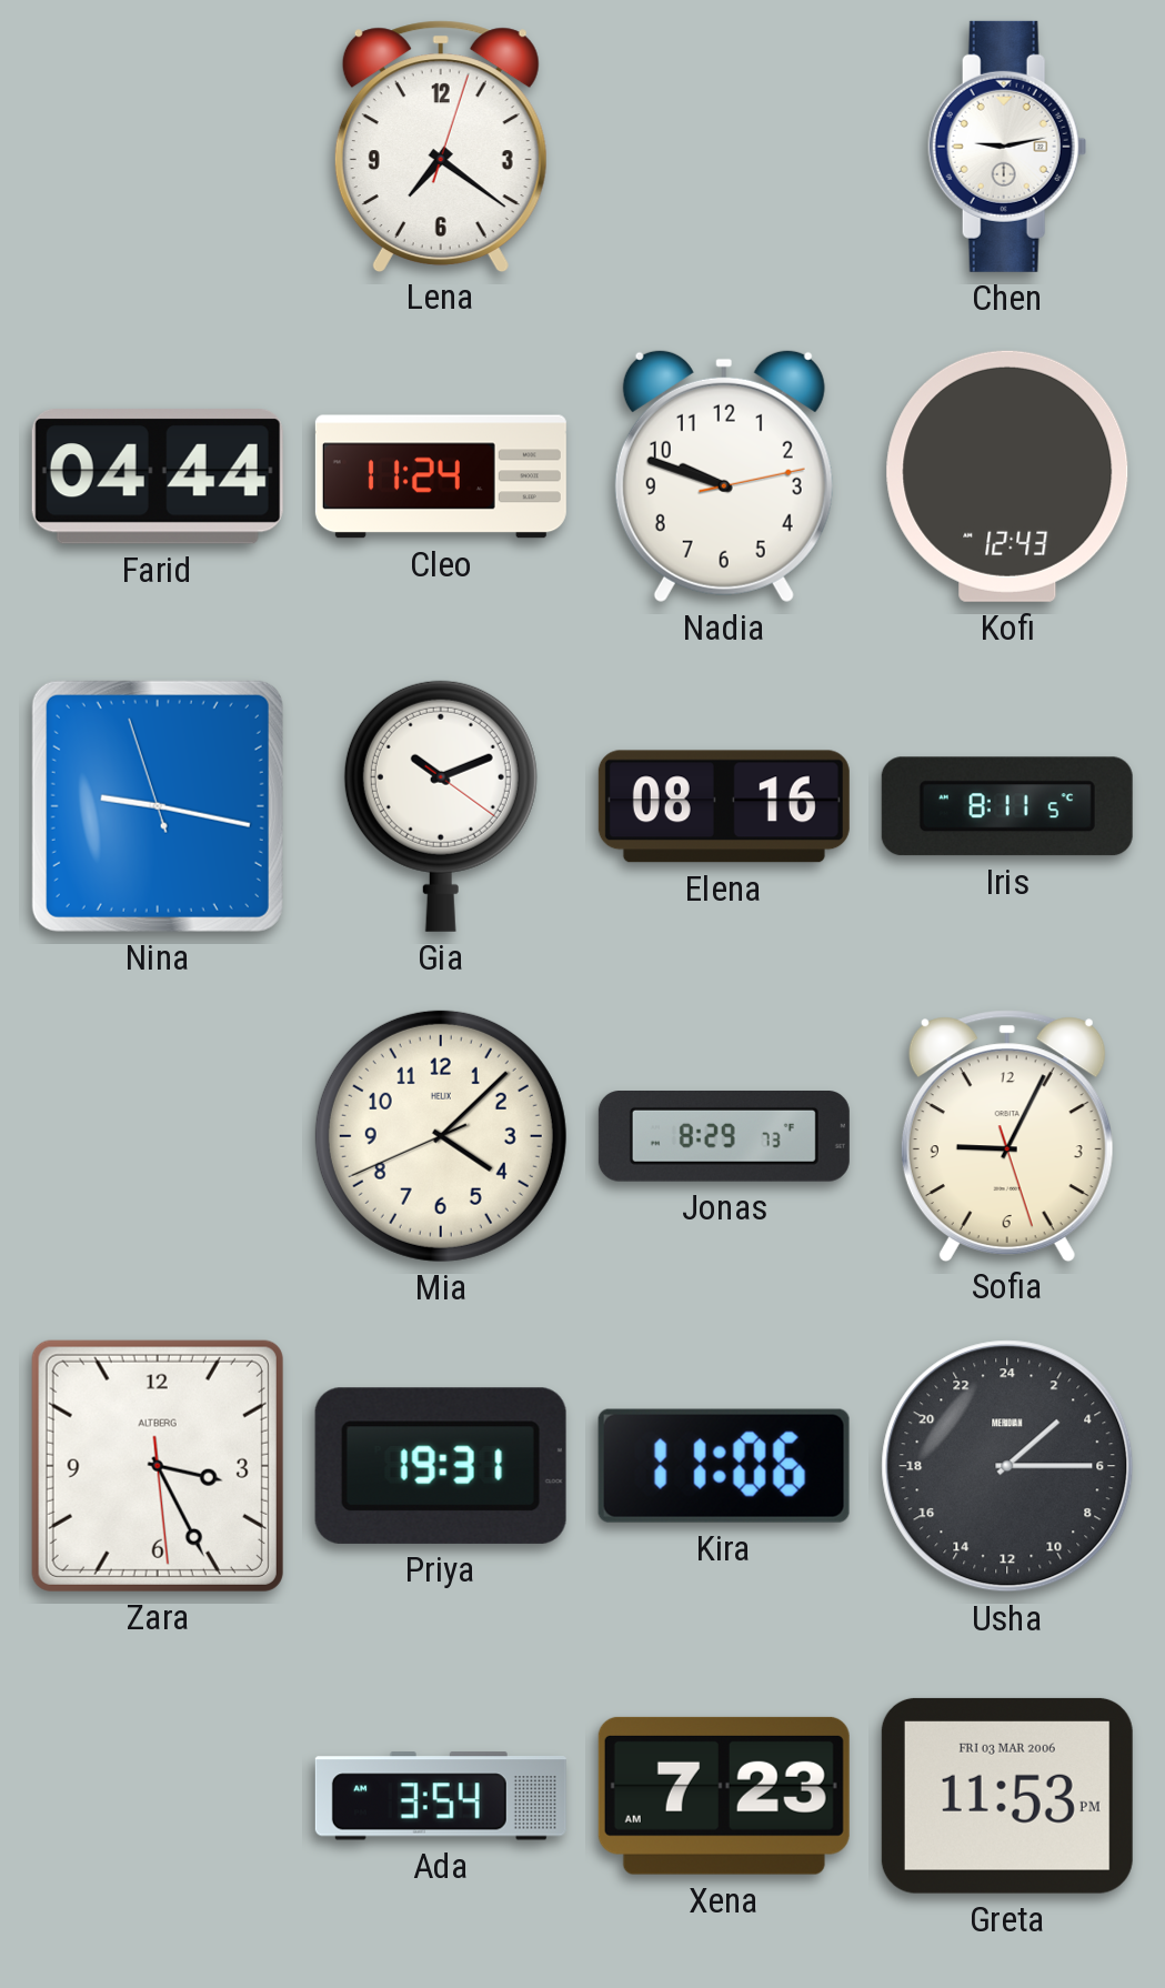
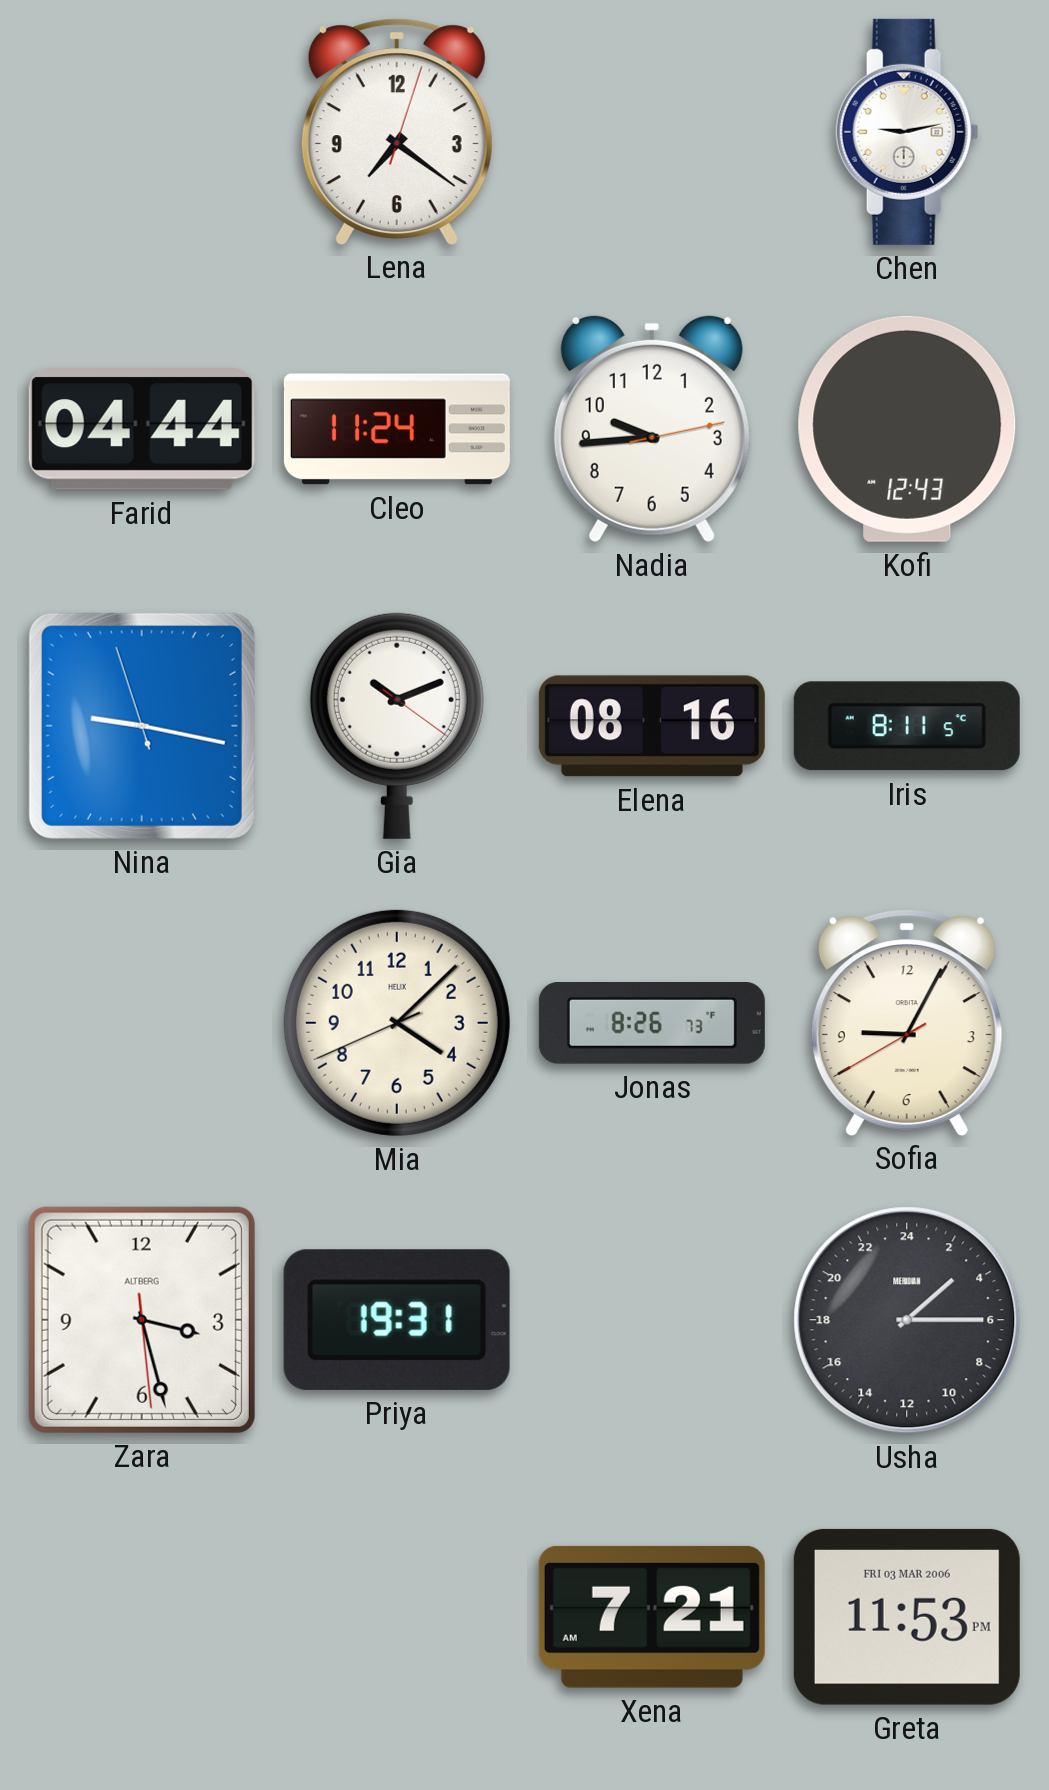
Nadia: 9:48 -> 9:44 (652, 428)
Jonas: 8:29 -> 8:26 (652, 1024)
Sofia: 9:04:27 -> 9:04:40 (907, 1022)
Zara: 3:25 -> 3:27 (142, 1320)
Kira: 11:06 -> none (724, 1466)
Ada: 3:54 -> none (441, 1796)
Xena: 7:23 -> 7:21 (652, 1617)
